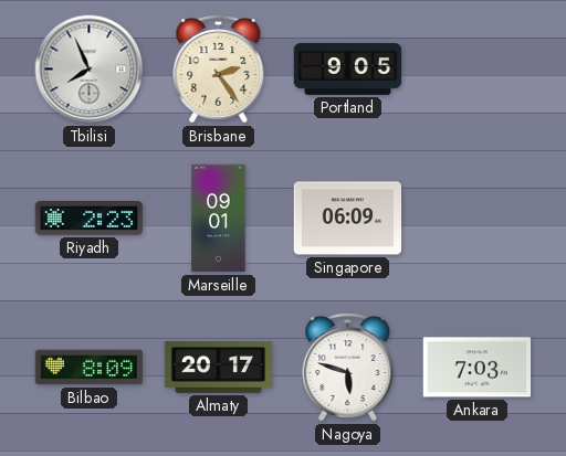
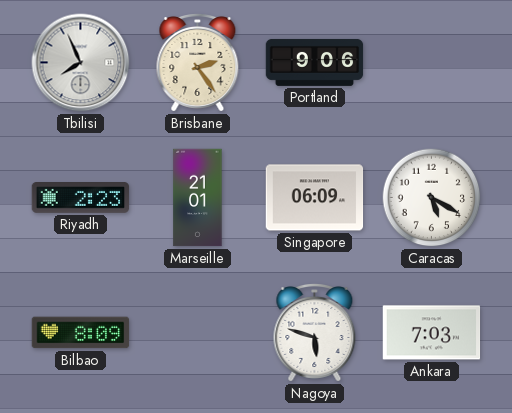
Portland: 9:05 -> 9:06 (315, 62)
Marseille: 09:01 -> 21:01 (198, 198)
Caracas: none -> 5:20 (432, 198)
Almaty: 20:17 -> none (219, 368)
